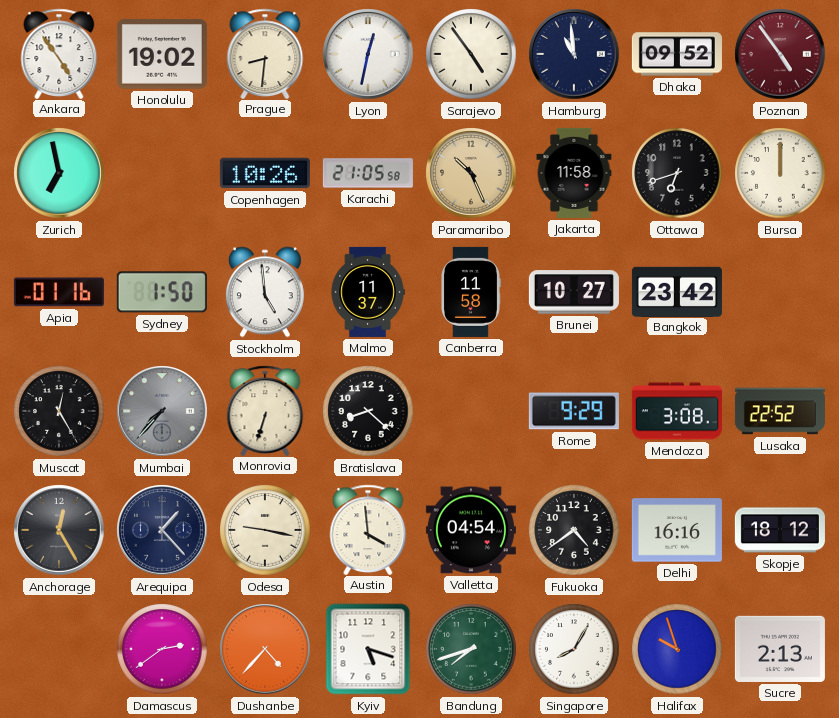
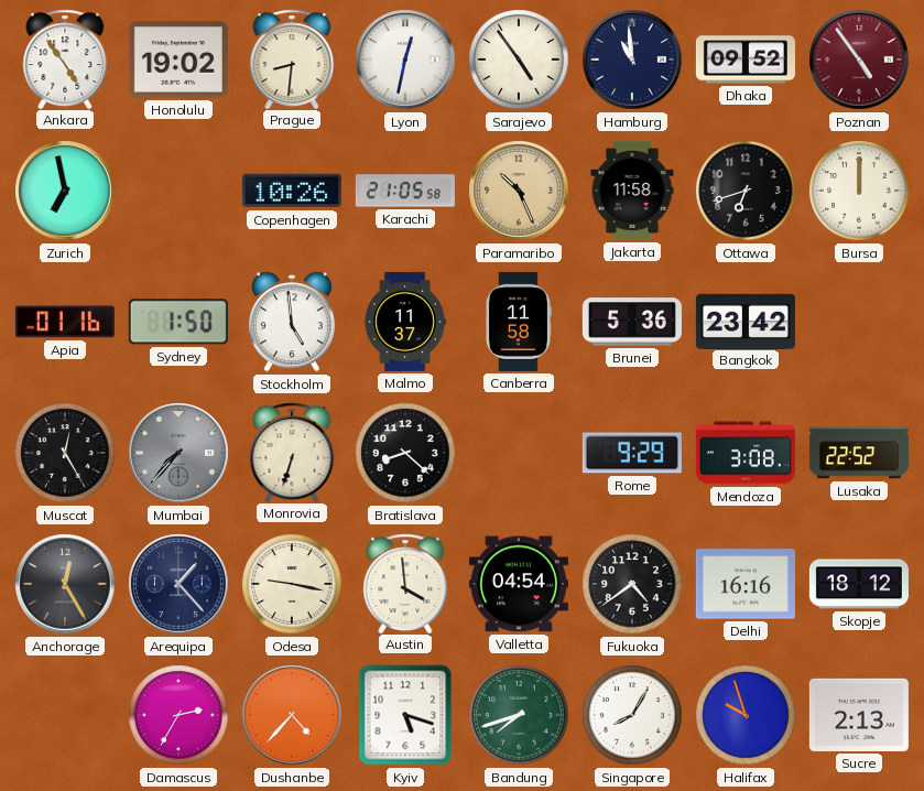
Brunei: 10:27 -> 5:36 (632, 322)
Damascus: 2:39 -> 2:35 (178, 715)
